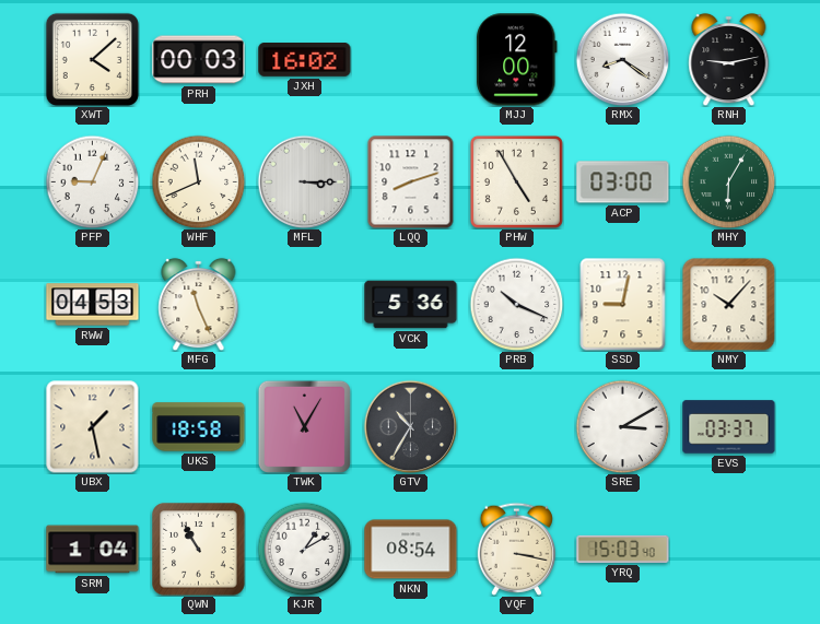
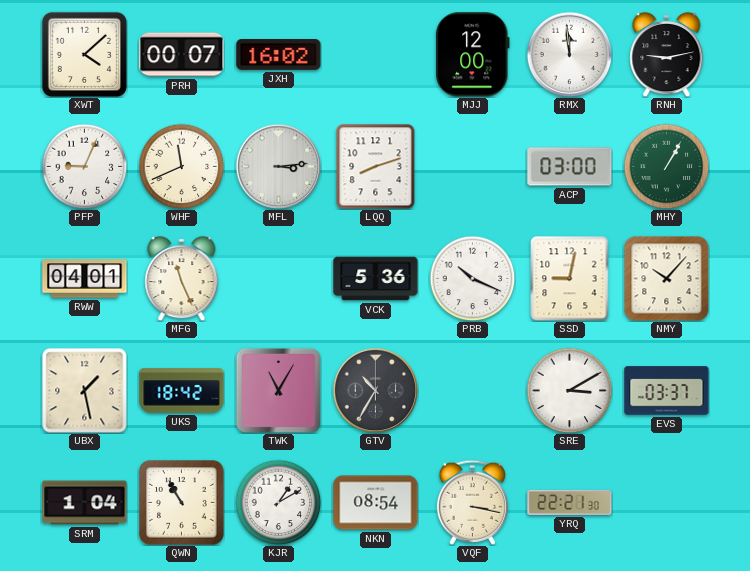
PRH: 00:03 -> 00:07 (182, 55)
RMX: 8:21 -> 11:59 (569, 54)
MFL: 3:15 -> 3:14 (278, 166)
PHW: 4:55 -> none (516, 181)
MHY: 6:05 -> 1:05 (666, 166)
RWW: 04:53 -> 04:01 (85, 279)
UKS: 18:58 -> 18:42 (182, 391)
YRQ: 15:03 -> 22:21 (570, 502)
